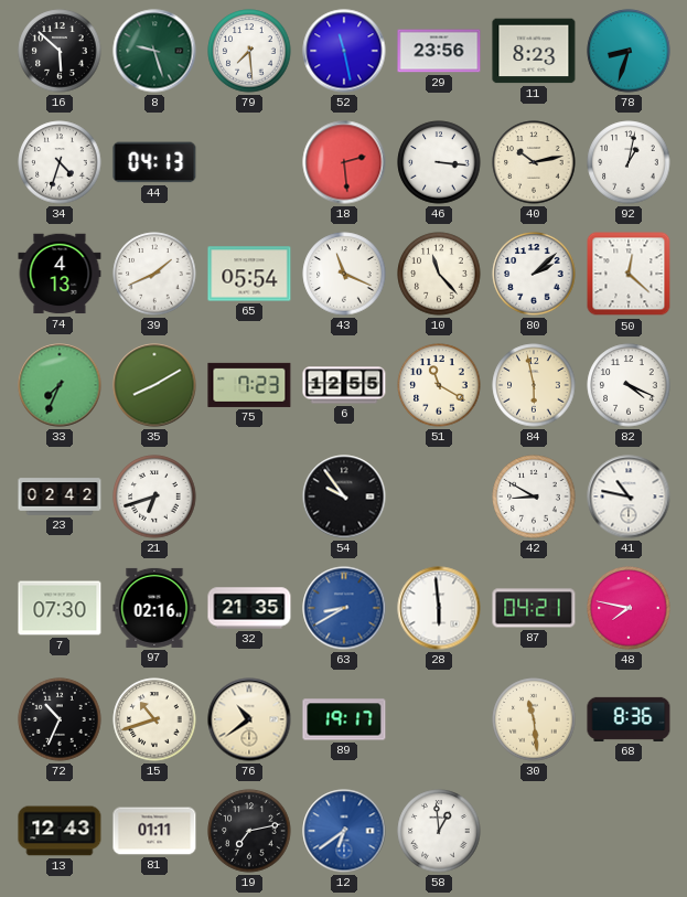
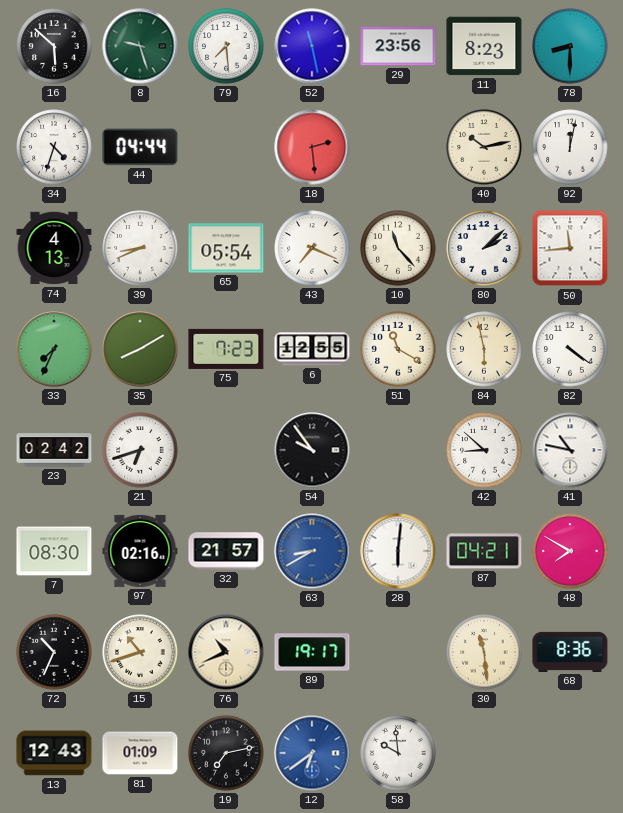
78: 8:33 -> 8:30 (570, 46)
44: 04:13 -> 04:44 (140, 147)
46: 3:16 -> none (439, 162)
92: 1:02 -> 12:02 (570, 147)
39: 1:41 -> 8:41 (140, 248)
43: 11:19 -> 7:19 (312, 248)
50: 12:22 -> 11:44 (570, 248)
82: 4:19 -> 4:21 (570, 349)
42: 8:50 -> 8:52 (484, 450)
7: 07:30 -> 08:30 (54, 551)
32: 21:35 -> 21:57 (226, 551)
28: 5:59 -> 6:01 (398, 551)
48: 7:47 -> 7:50 (570, 551)
76: 10:39 -> 10:41 (226, 652)
81: 01:11 -> 01:09 (140, 753)
58: 12:59 -> 9:59 (398, 753)
